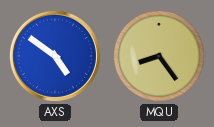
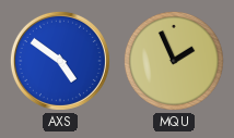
MQU: 8:24 -> 1:56 (174, 61)
